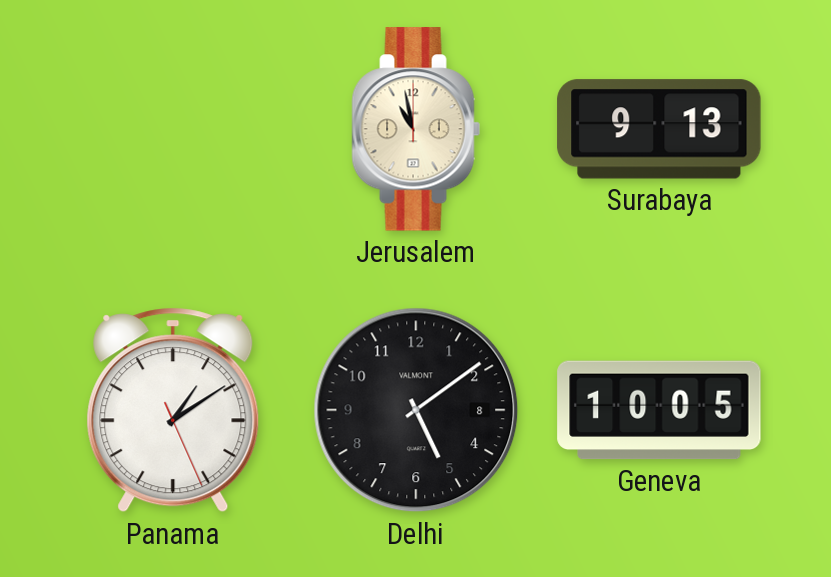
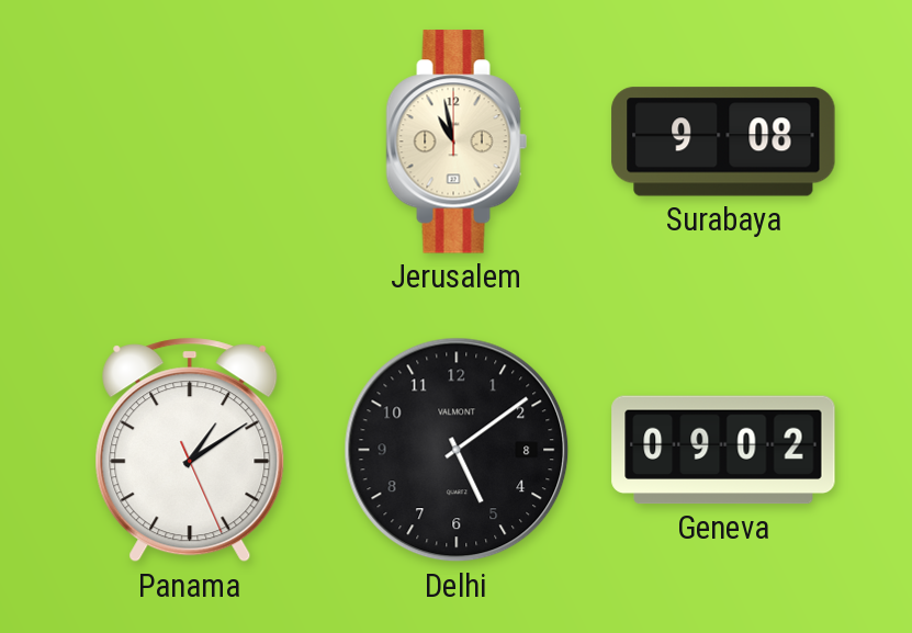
Surabaya: 9:13 -> 9:08 (723, 142)
Geneva: 10:05 -> 09:02 (723, 450)
